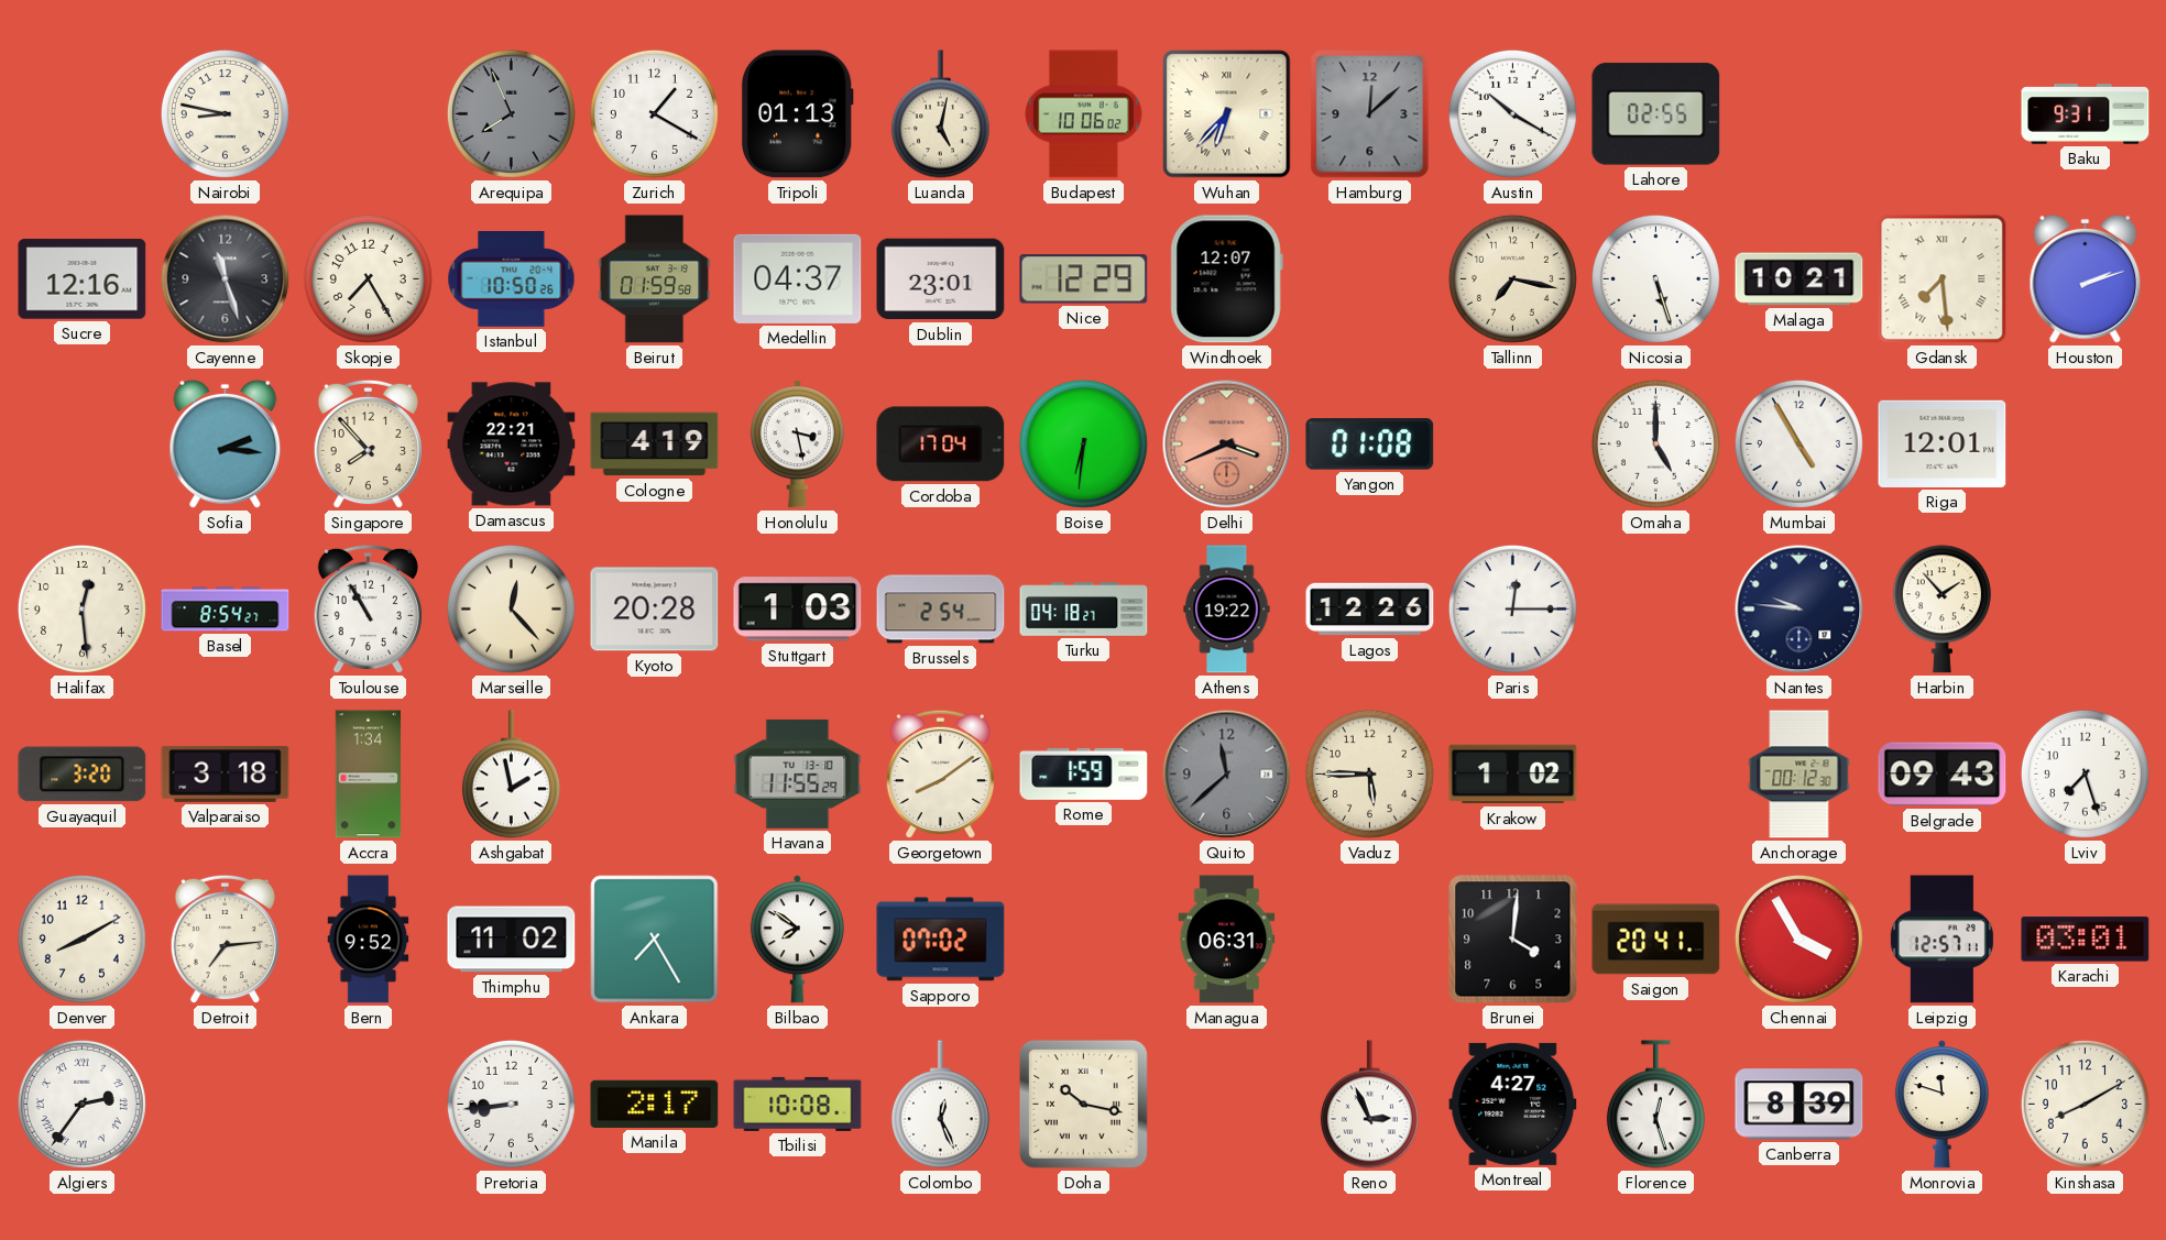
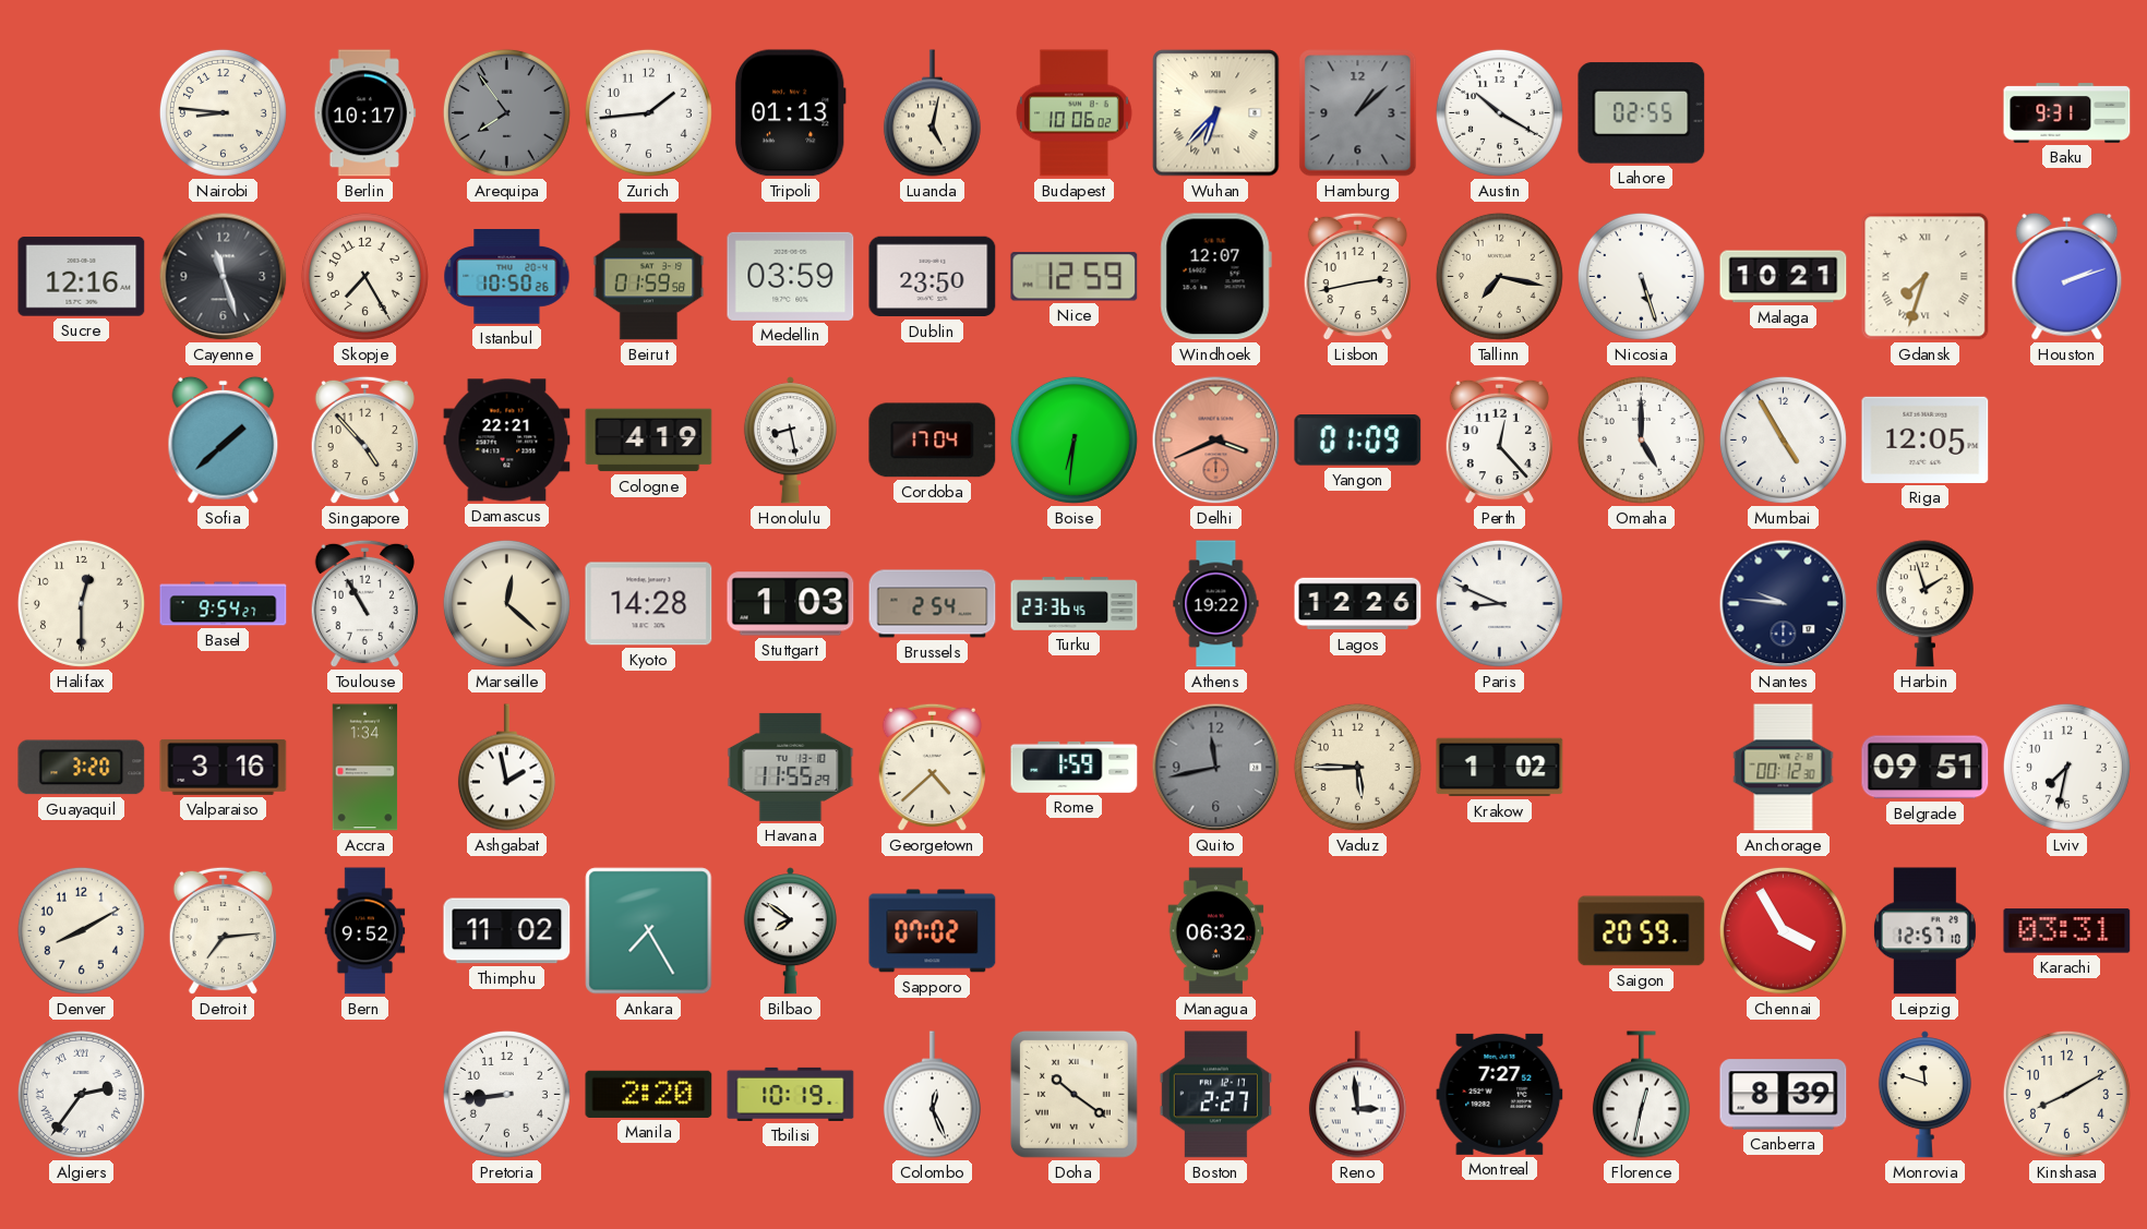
Nairobi: 8:47 -> 8:46 (223, 112)
Berlin: none -> 10:17 (365, 113)
Arequipa: 7:56 -> 7:54 (506, 112)
Zurich: 1:20 -> 1:44 (648, 112)
Hamburg: 12:08 -> 1:08 (1358, 113)
Medellin: 04:37 -> 03:59 (791, 276)
Dublin: 23:01 -> 23:50 (933, 277)
Nice: 12:29 -> 12:59 (1075, 277)
Lisbon: none -> 2:43 (1357, 277)
Gdansk: 7:29 -> 7:33 (1926, 277)
Sofia: 2:16 -> 1:38 (224, 439)
Singapore: 7:53 -> 4:53 (364, 441)
Honolulu: 3:28 -> 8:28 (790, 441)
Yangon: 01:08 -> 01:09 (1358, 441)
Perth: none -> 12:23 (1499, 441)
Riga: 12:01 -> 12:05 (1926, 439)
Halifax: 12:29 -> 12:30 (81, 603)
Basel: 8:54 -> 9:54 (224, 604)
Marseille: 12:23 -> 12:22 (506, 603)
Kyoto: 20:28 -> 14:28 (649, 604)
Turku: 04:18 -> 23:36 (1075, 604)
Paris: 12:15 -> 8:49 (1499, 603)
Harbin: 1:53 -> 1:57 (1924, 604)
Valparaiso: 3:18 -> 3:16 (224, 767)
Georgetown: 8:09 -> 4:38 (932, 768)
Quito: 11:38 -> 11:43 (1216, 768)
Belgrade: 09:43 -> 09:51 (1926, 768)
Lviv: 7:27 -> 7:32 (2066, 767)
Managua: 06:31 -> 06:32 (1216, 931)
Brunei: 4:01 -> none (1513, 940)
Saigon: 20:41 -> 20:59 (1642, 931)
Leipzig: 12:57:11 -> 12:57:10 (1924, 931)
Karachi: 03:01 -> 03:31 (2067, 931)
Manila: 2:17 -> 2:20 (649, 1094)
Tbilisi: 10:08 -> 10:19 (791, 1094)
Doha: 10:17 -> 10:21 (1073, 1094)
Boston: none -> 2:27 (1215, 1095)
Reno: 2:56 -> 2:59 (1357, 1095)
Montreal: 4:27 -> 7:27 (1500, 1094)
Florence: 12:27 -> 12:32 (1641, 1095)
